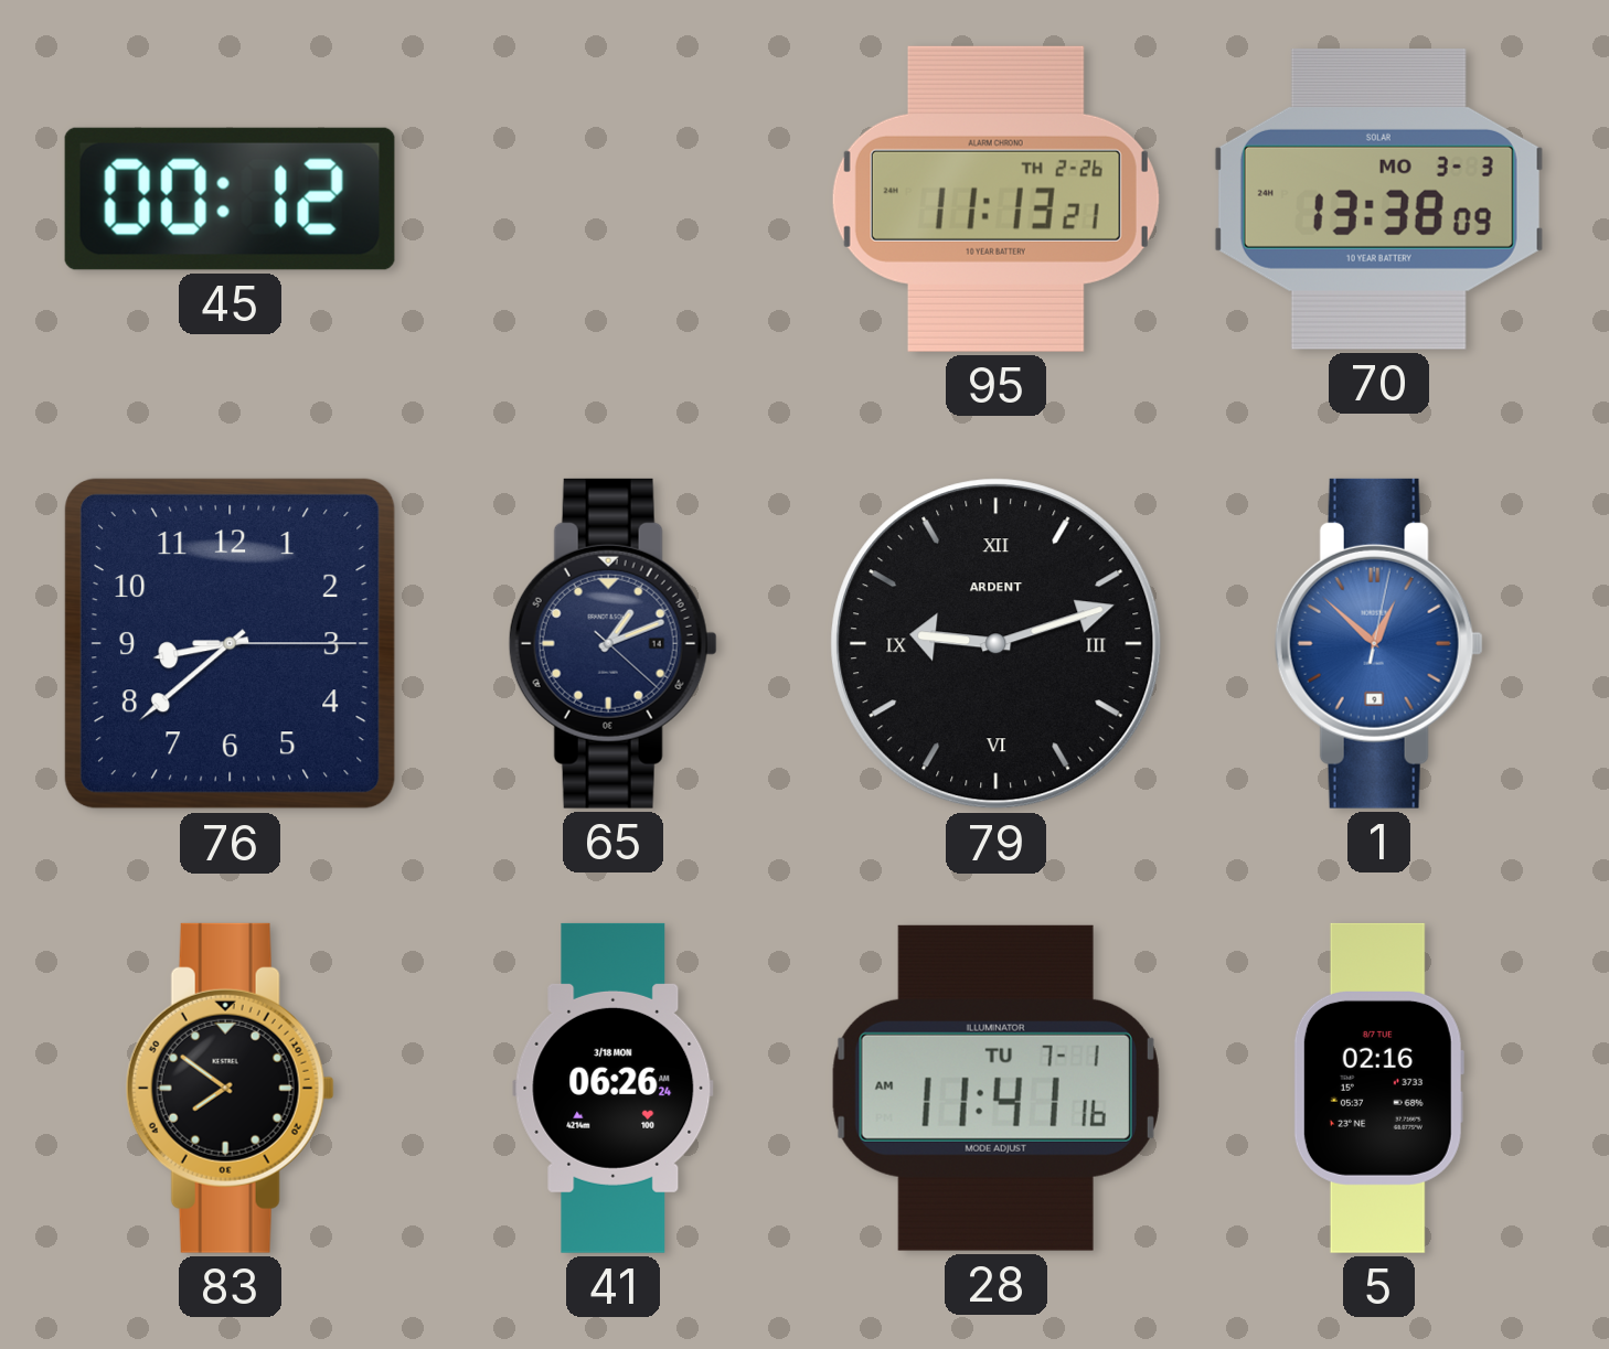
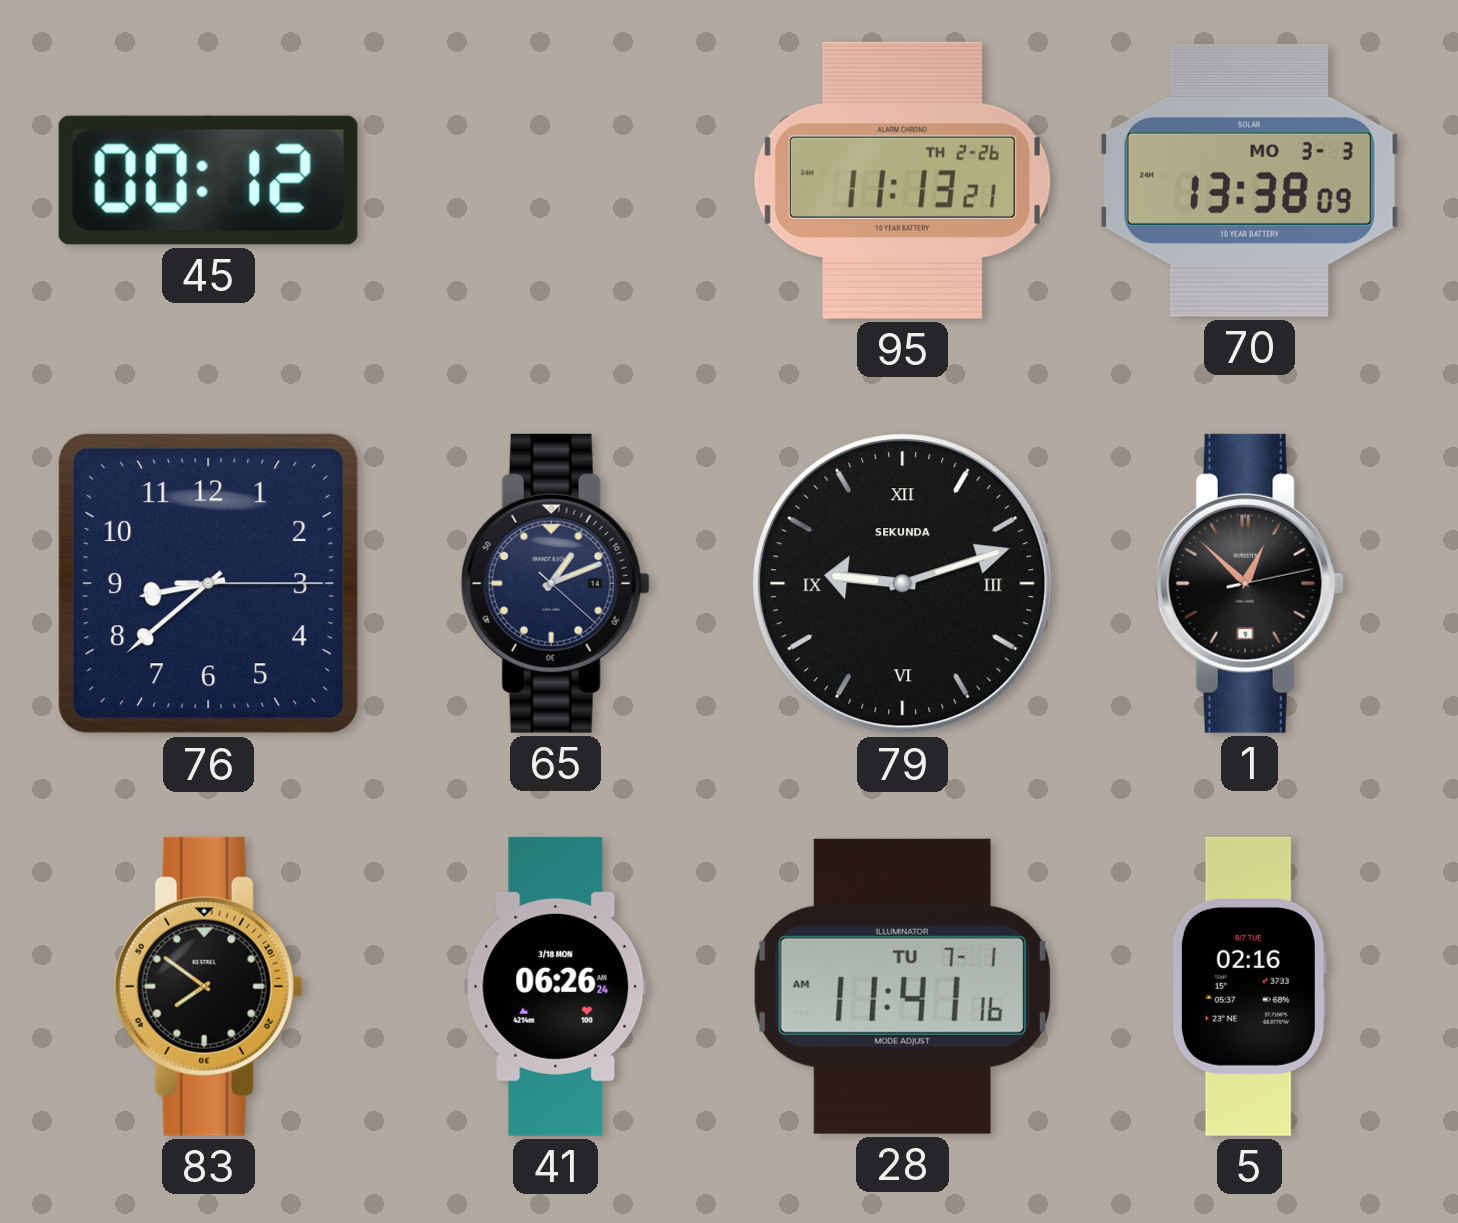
79 brand: ARDENT -> SEKUNDA (903, 584)
1: 12:52:02 -> 12:52:13 (1249, 583)
1 dial: blue -> black (1249, 583)
